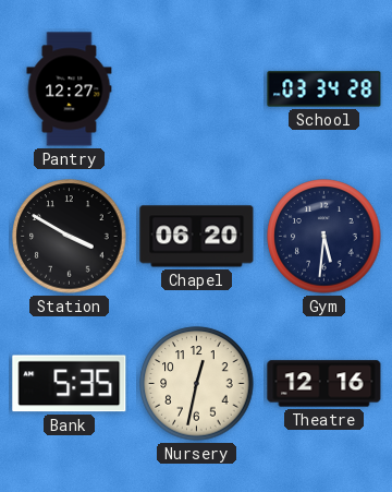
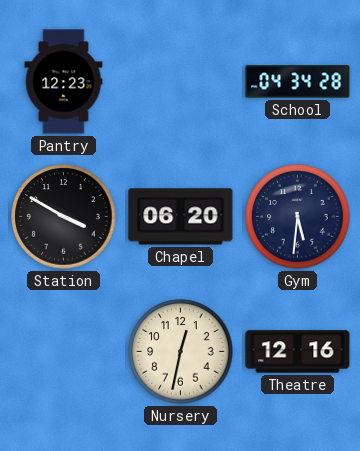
Pantry: 12:27 -> 12:23 (64, 82)
School: 03:34 -> 04:34 (298, 82)
Bank: 5:35 -> none (70, 384)
